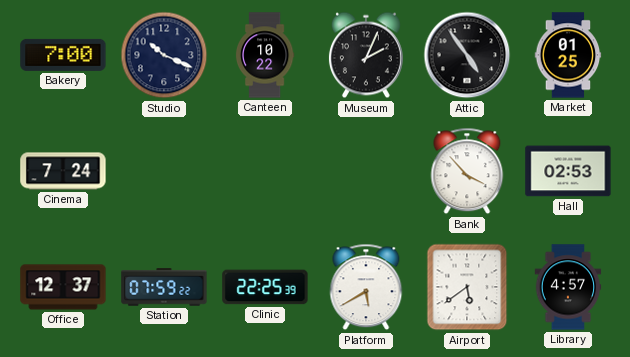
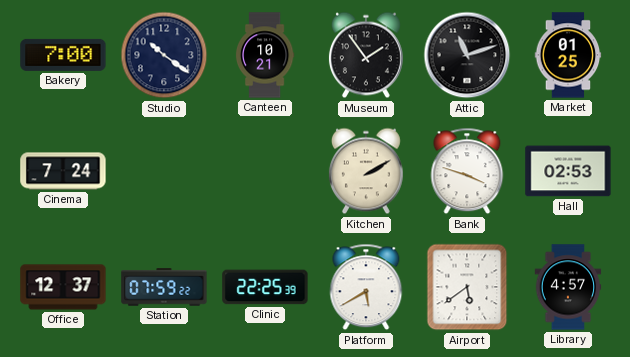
Studio: 10:19 -> 10:21 (164, 55)
Canteen: 10:22 -> 10:21 (265, 55)
Museum: 2:04 -> 1:54 (366, 55)
Attic: 4:54 -> 11:12 (467, 55)
Kitchen: none -> 2:10 (366, 171)
Bank: 3:53 -> 3:48 (467, 171)
